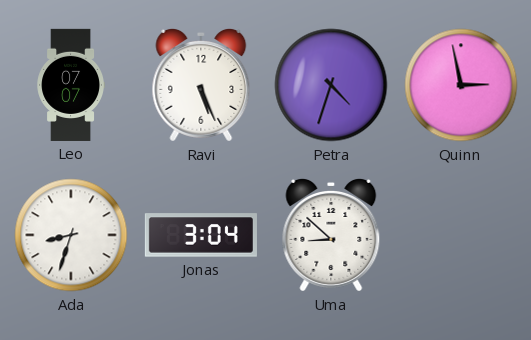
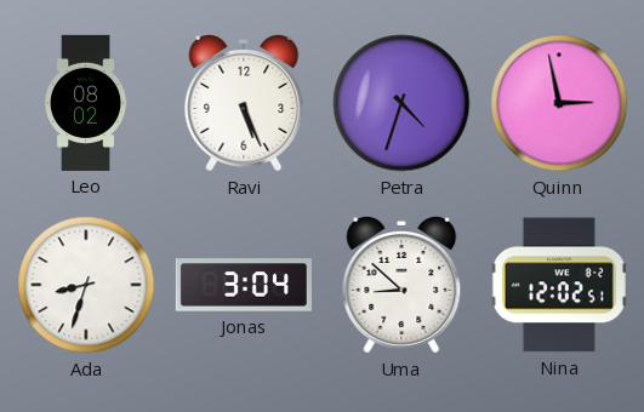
Leo: 07:07 -> 08:02 (85, 103)
Nina: none -> 12:02 (559, 285)
